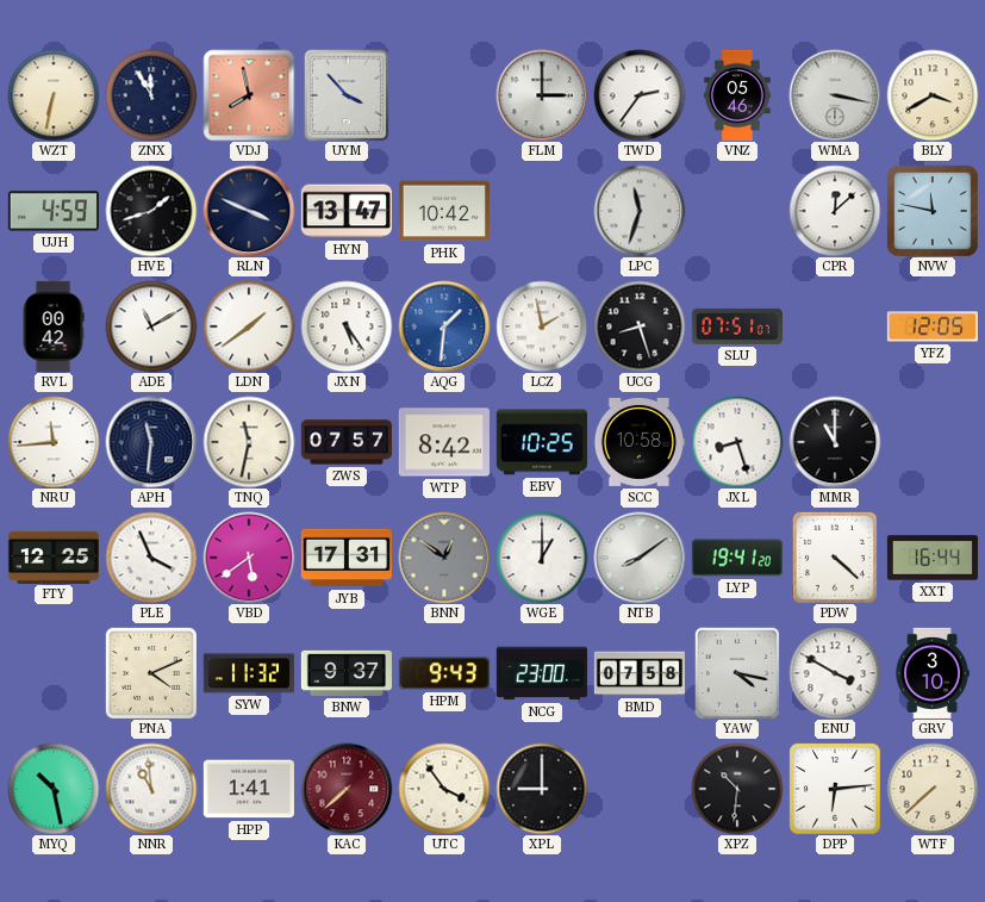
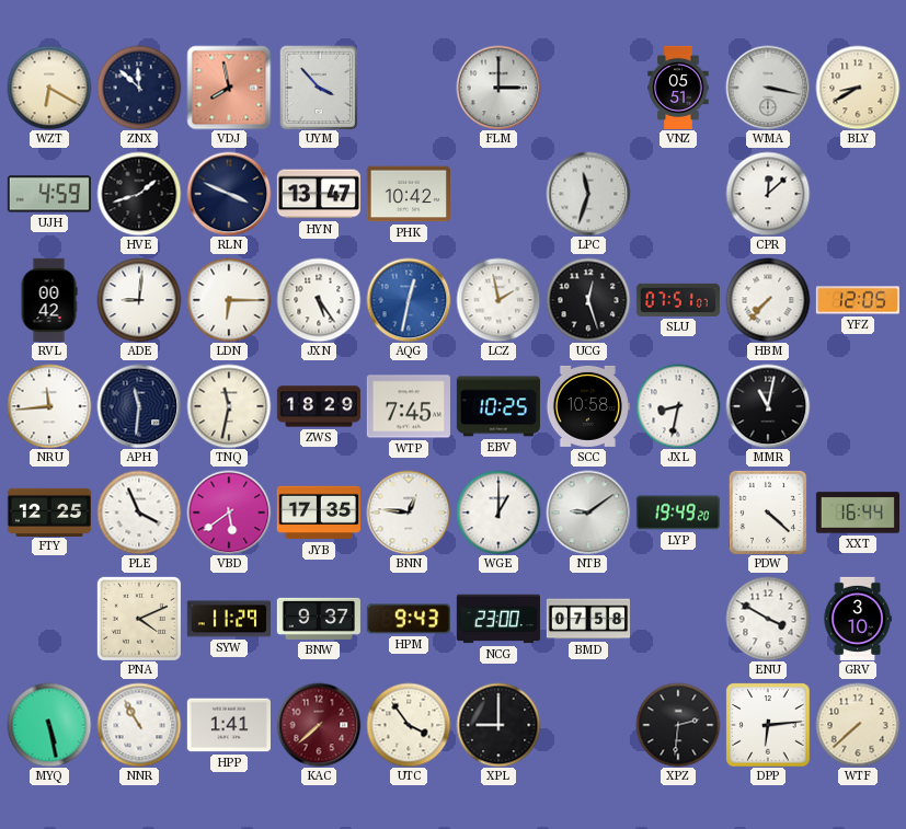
WZT: 6:32 -> 6:20 (49, 88)
ZNX: 11:55 -> 11:52 (139, 88)
TWD: 2:36 -> none (640, 95)
VNZ: 05:46 -> 05:51 (678, 87)
BLY: 3:40 -> 8:40 (858, 88)
NVW: 11:47 -> none (933, 211)
ADE: 11:10 -> 9:01 (139, 300)
LDN: 1:39 -> 6:15 (229, 300)
AQG: 1:31 -> 12:32 (409, 300)
UCG: 8:27 -> 12:27 (588, 300)
HBM: none -> 7:37 (768, 300)
ZWS: 07:57 -> 18:29 (319, 406)
WTP: 8:42 -> 7:45 (409, 406)
JXL: 8:27 -> 8:32 (678, 406)
MMR: 11:00 -> 11:02 (768, 406)
JYB: 17:31 -> 17:35 (319, 513)
BNN: 12:51 -> 12:46 (409, 513)
BNN dial: grey -> white (409, 513)
NTB: 8:09 -> 9:09 (588, 513)
LYP: 19:41 -> 19:49 (678, 513)
SYW: 11:32 -> 11:29 (229, 619)
YAW: 4:17 -> none (737, 673)
MYQ: 10:28 -> 5:28 (49, 725)
NNR: 10:59 -> 10:55 (139, 725)
XPZ: 10:31 -> 2:31 (678, 725)
